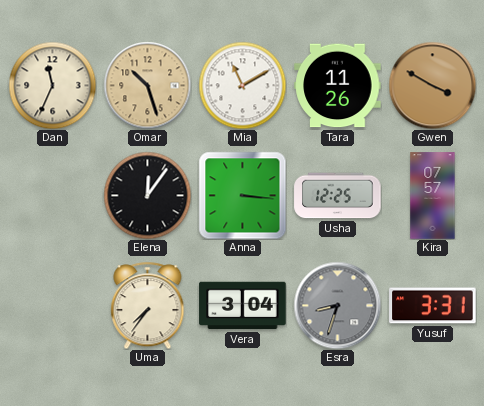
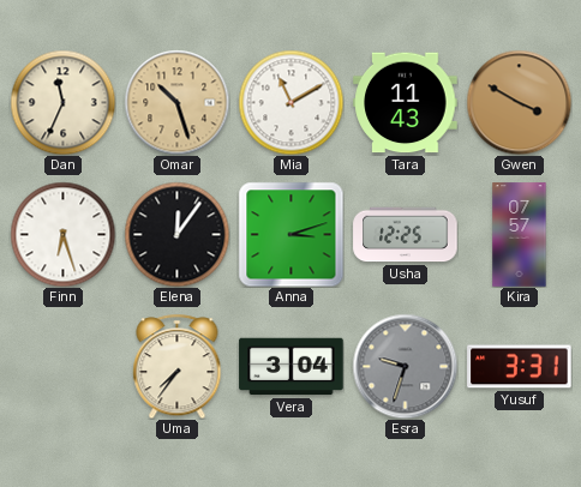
Tara: 11:26 -> 11:43 (406, 103)
Finn: none -> 6:27 (62, 234)
Anna: 3:16 -> 3:12 (290, 234)
Esra: 8:33 -> 9:33 (405, 366)
